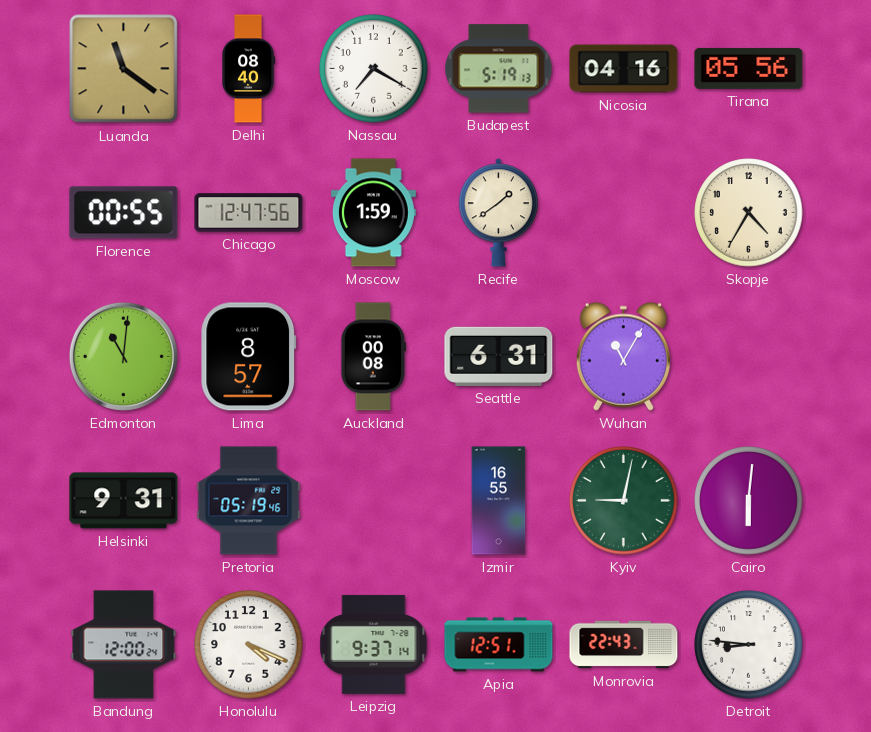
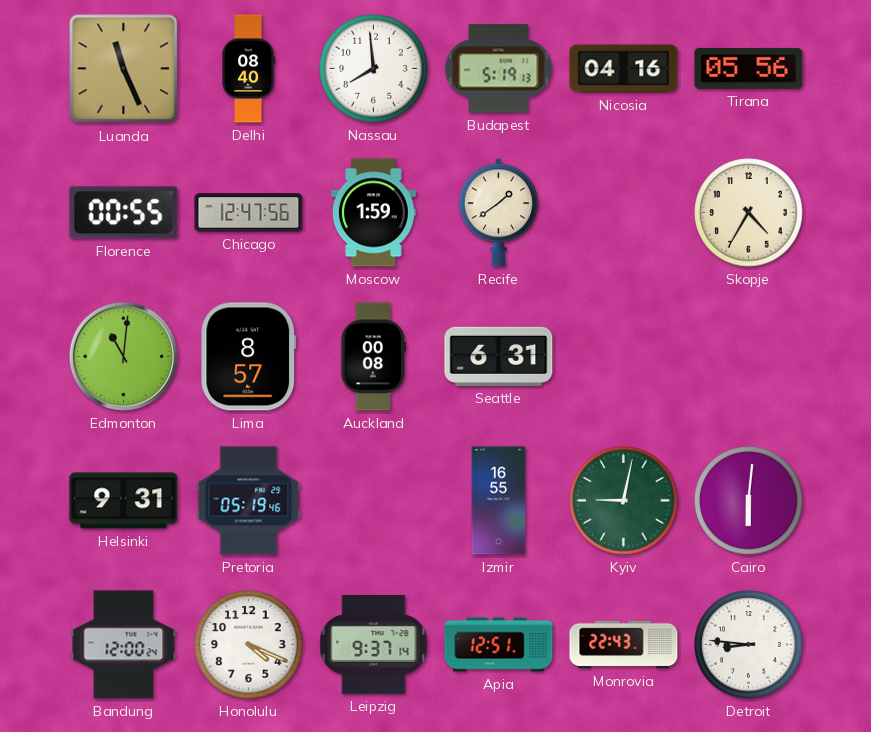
Luanda: 11:21 -> 11:26 (124, 69)
Nassau: 7:20 -> 7:59 (374, 69)
Wuhan: 11:05 -> none (623, 356)
